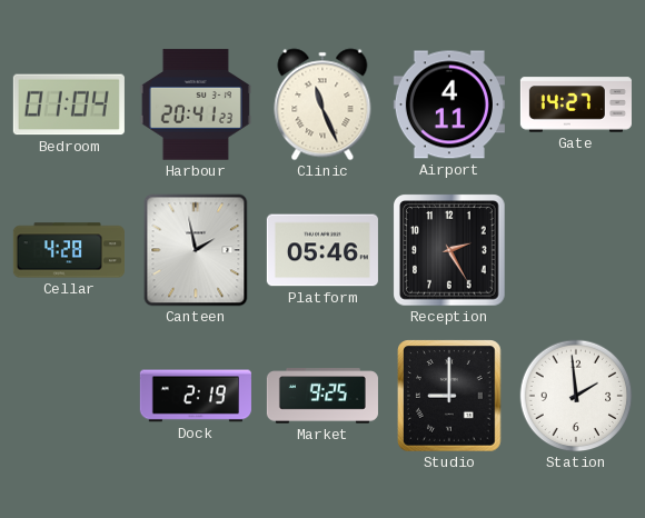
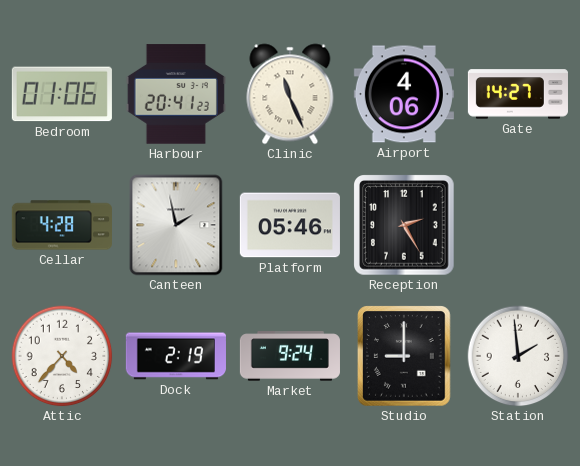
Bedroom: 01:04 -> 01:06 (62, 94)
Airport: 4:11 -> 4:06 (404, 94)
Attic: none -> 4:37 (62, 356)
Market: 9:25 -> 9:24 (290, 356)
